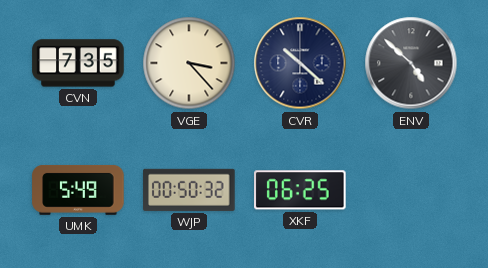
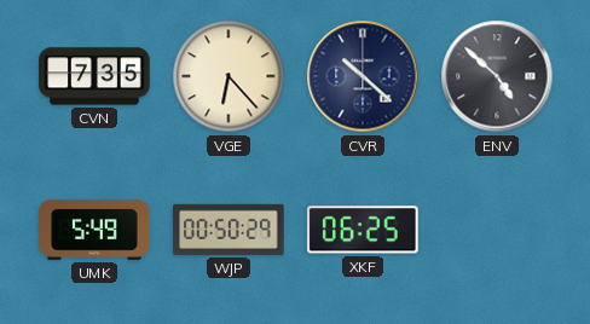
VGE: 3:23 -> 6:23 (229, 76)
WJP: 00:50:32 -> 00:50:29 (229, 230)
